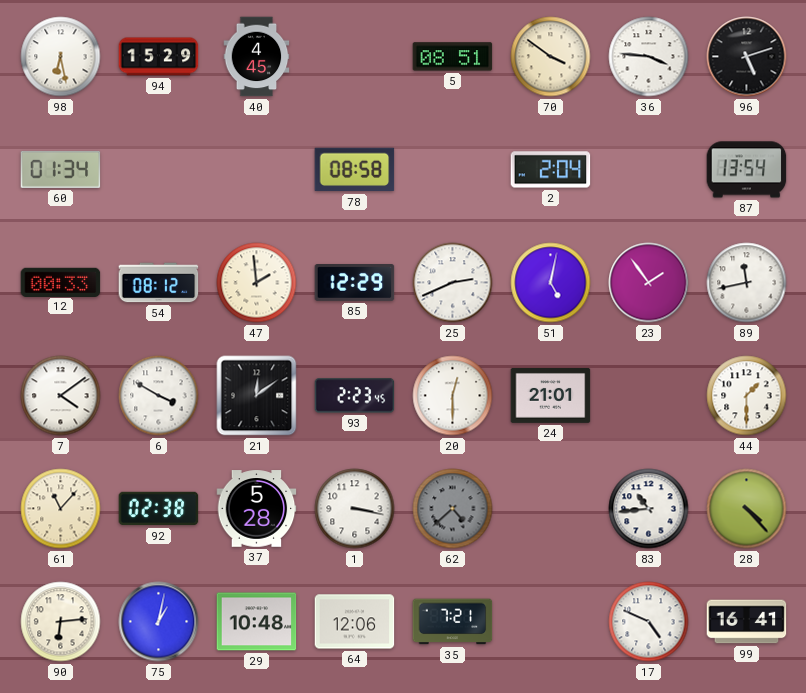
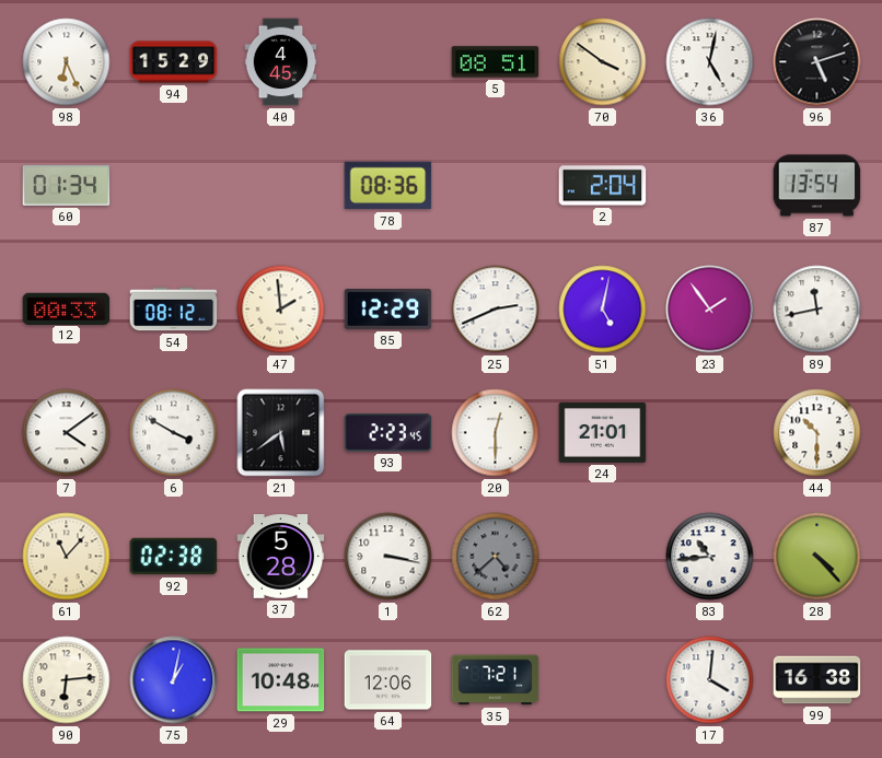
98: 6:28 -> 6:26 (67, 62)
36: 3:46 -> 5:02 (710, 62)
78: 08:58 -> 08:36 (388, 186)
21: 12:09 -> 5:39 (281, 433)
44: 1:30 -> 10:30 (817, 433)
17: 4:49 -> 4:01 (710, 680)
99: 16:41 -> 16:38 (817, 680)
